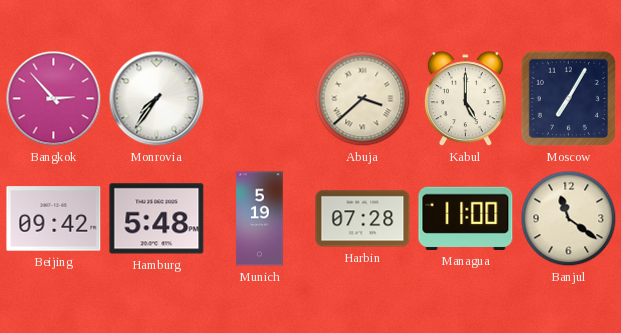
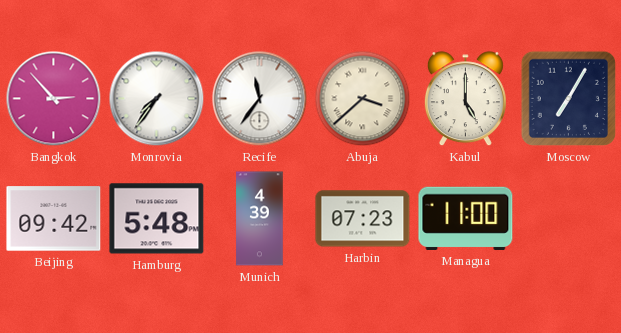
Recife: none -> 11:36 (260, 99)
Munich: 5:19 -> 4:39 (260, 219)
Harbin: 07:28 -> 07:23 (363, 219)
Banjul: 11:21 -> none (569, 219)
